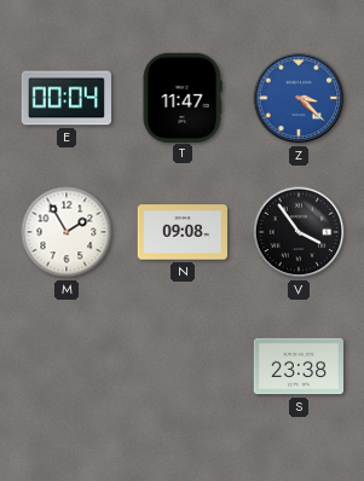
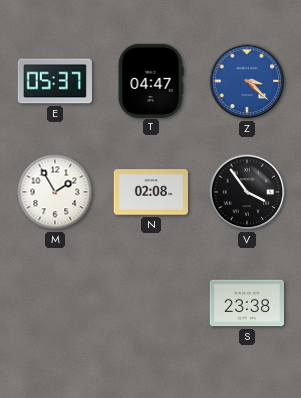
E: 00:04 -> 05:37 (54, 81)
T: 11:47 -> 04:47 (151, 80)
N: 09:08 -> 02:08 (150, 192)
